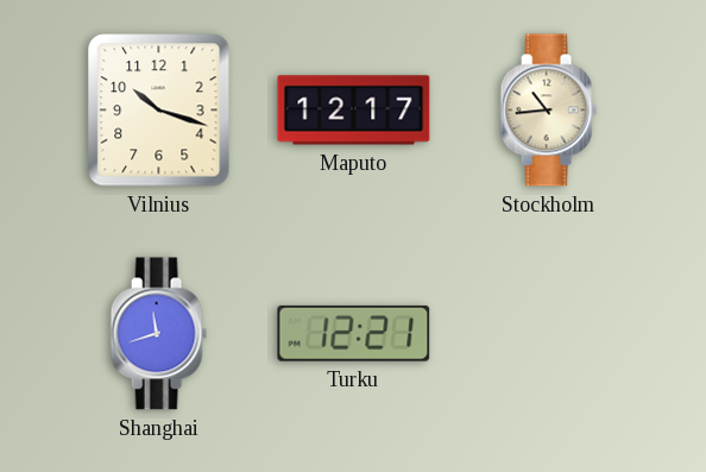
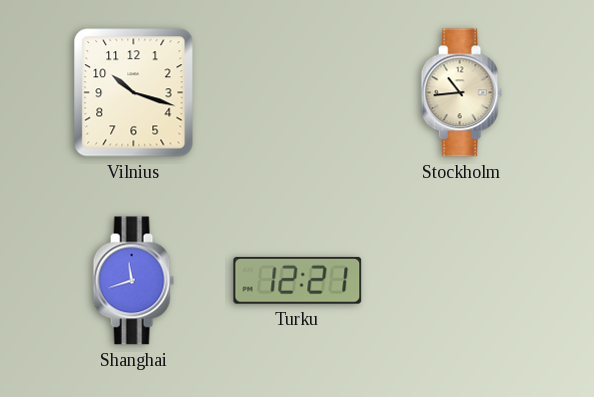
Maputo: 12:17 -> none (354, 111)
